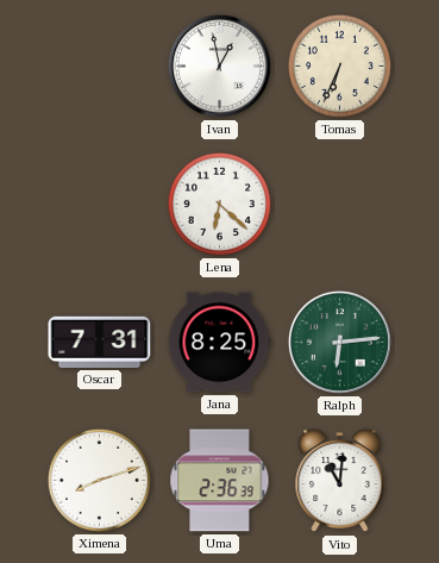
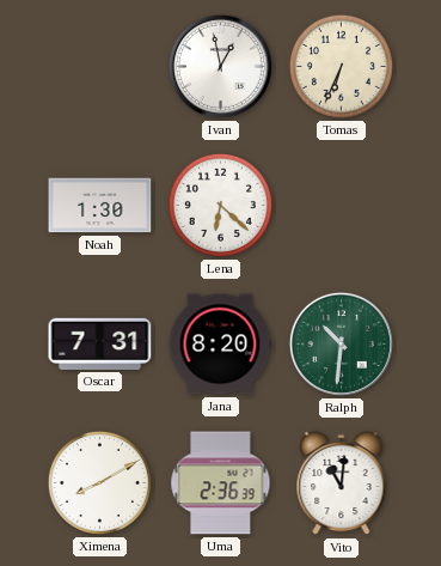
Noah: none -> 1:30 (100, 206)
Jana: 8:25 -> 8:20 (220, 345)
Ralph: 6:14 -> 10:31 (341, 343)
Ximena: 8:12 -> 8:10 (99, 482)
